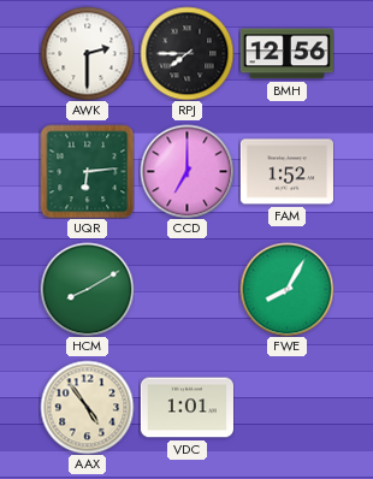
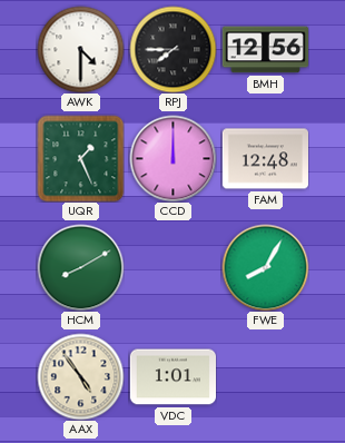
AWK: 2:30 -> 4:30 (80, 49)
UQR: 6:14 -> 1:26 (80, 158)
CCD: 7:00 -> 12:00 (172, 158)
FAM: 1:52 -> 12:48 (265, 159)
